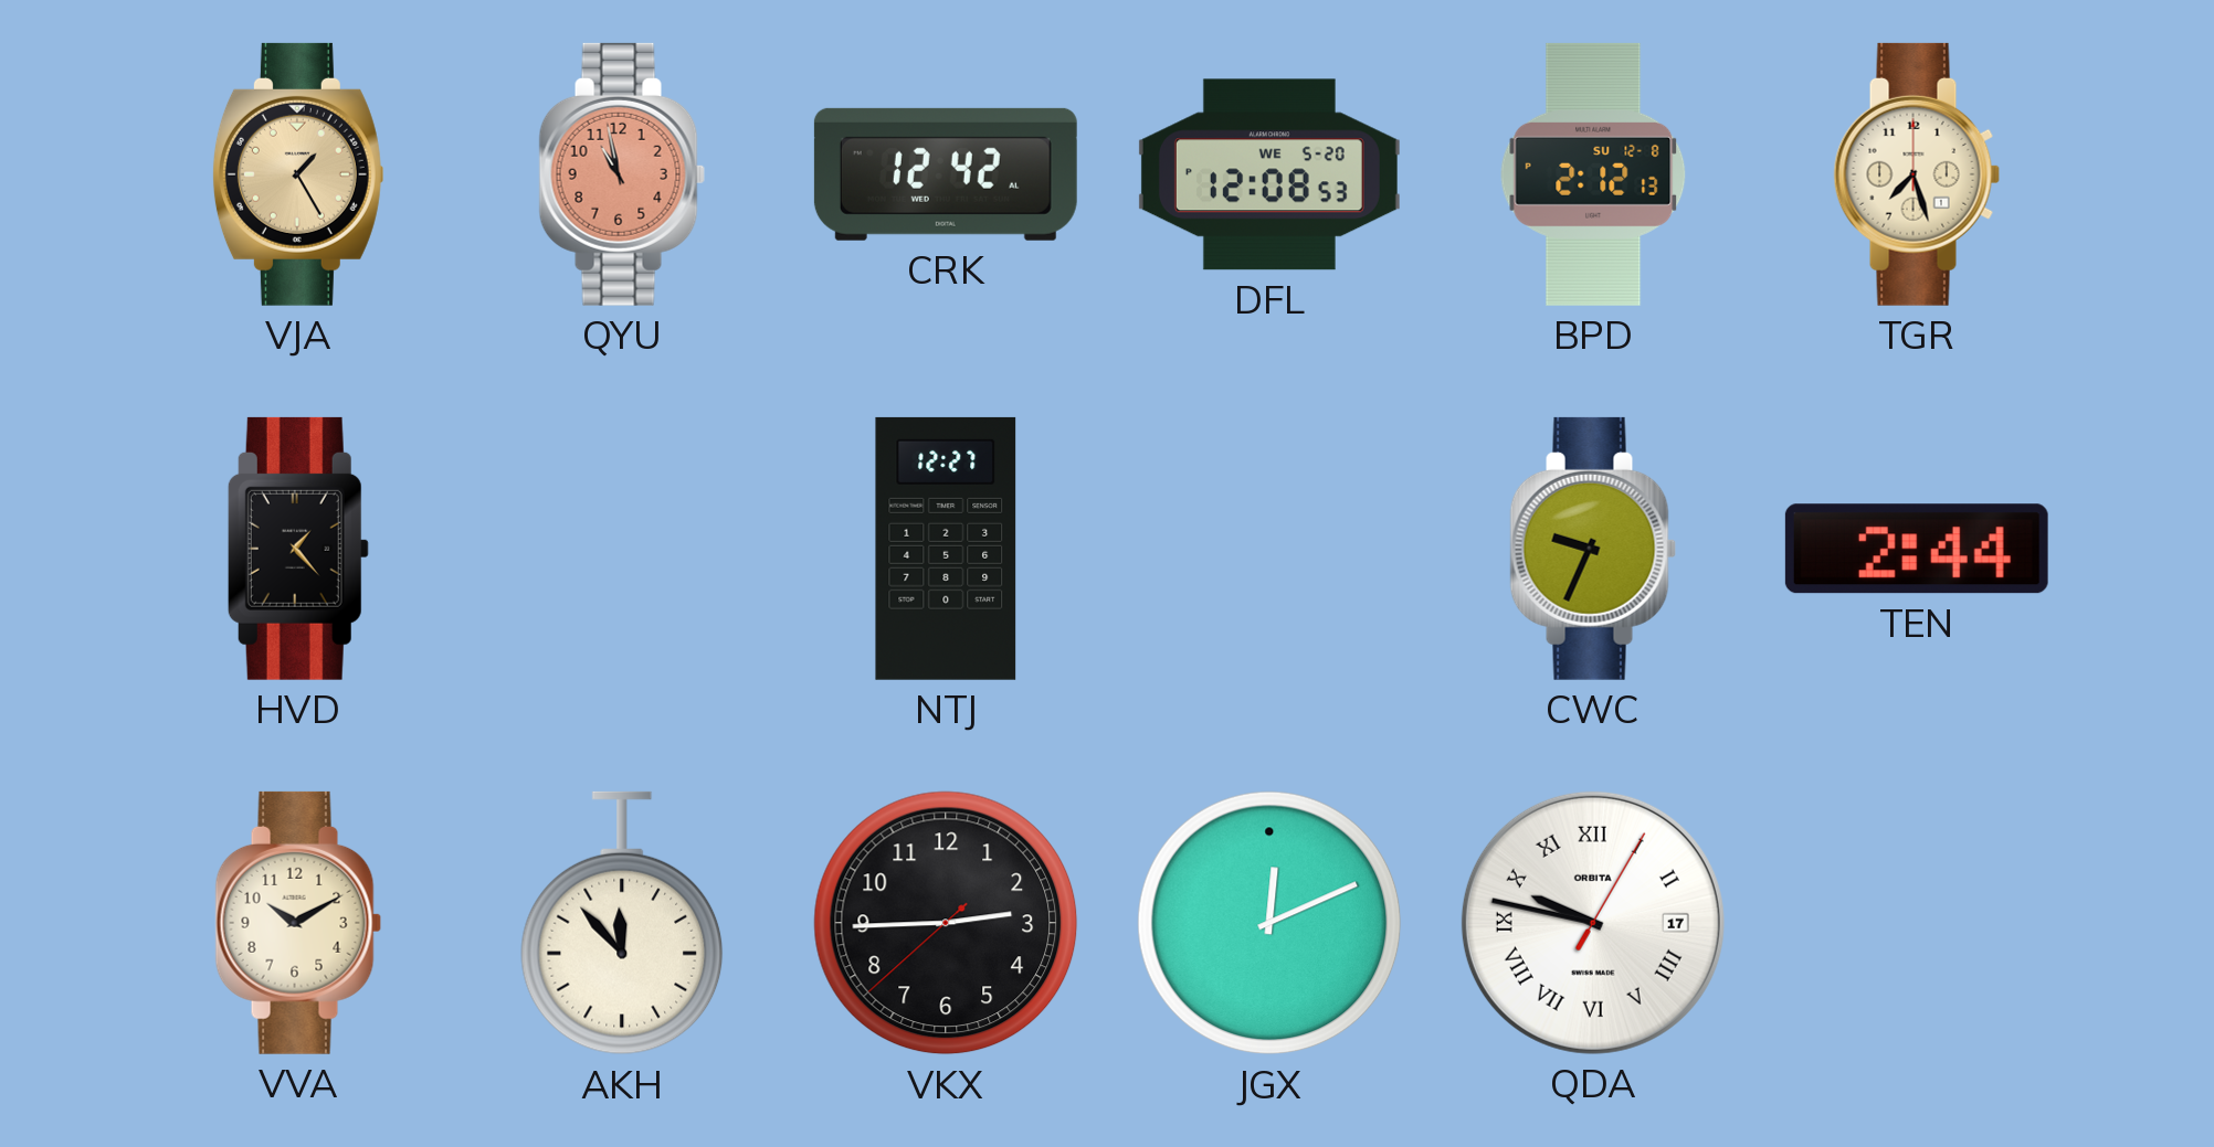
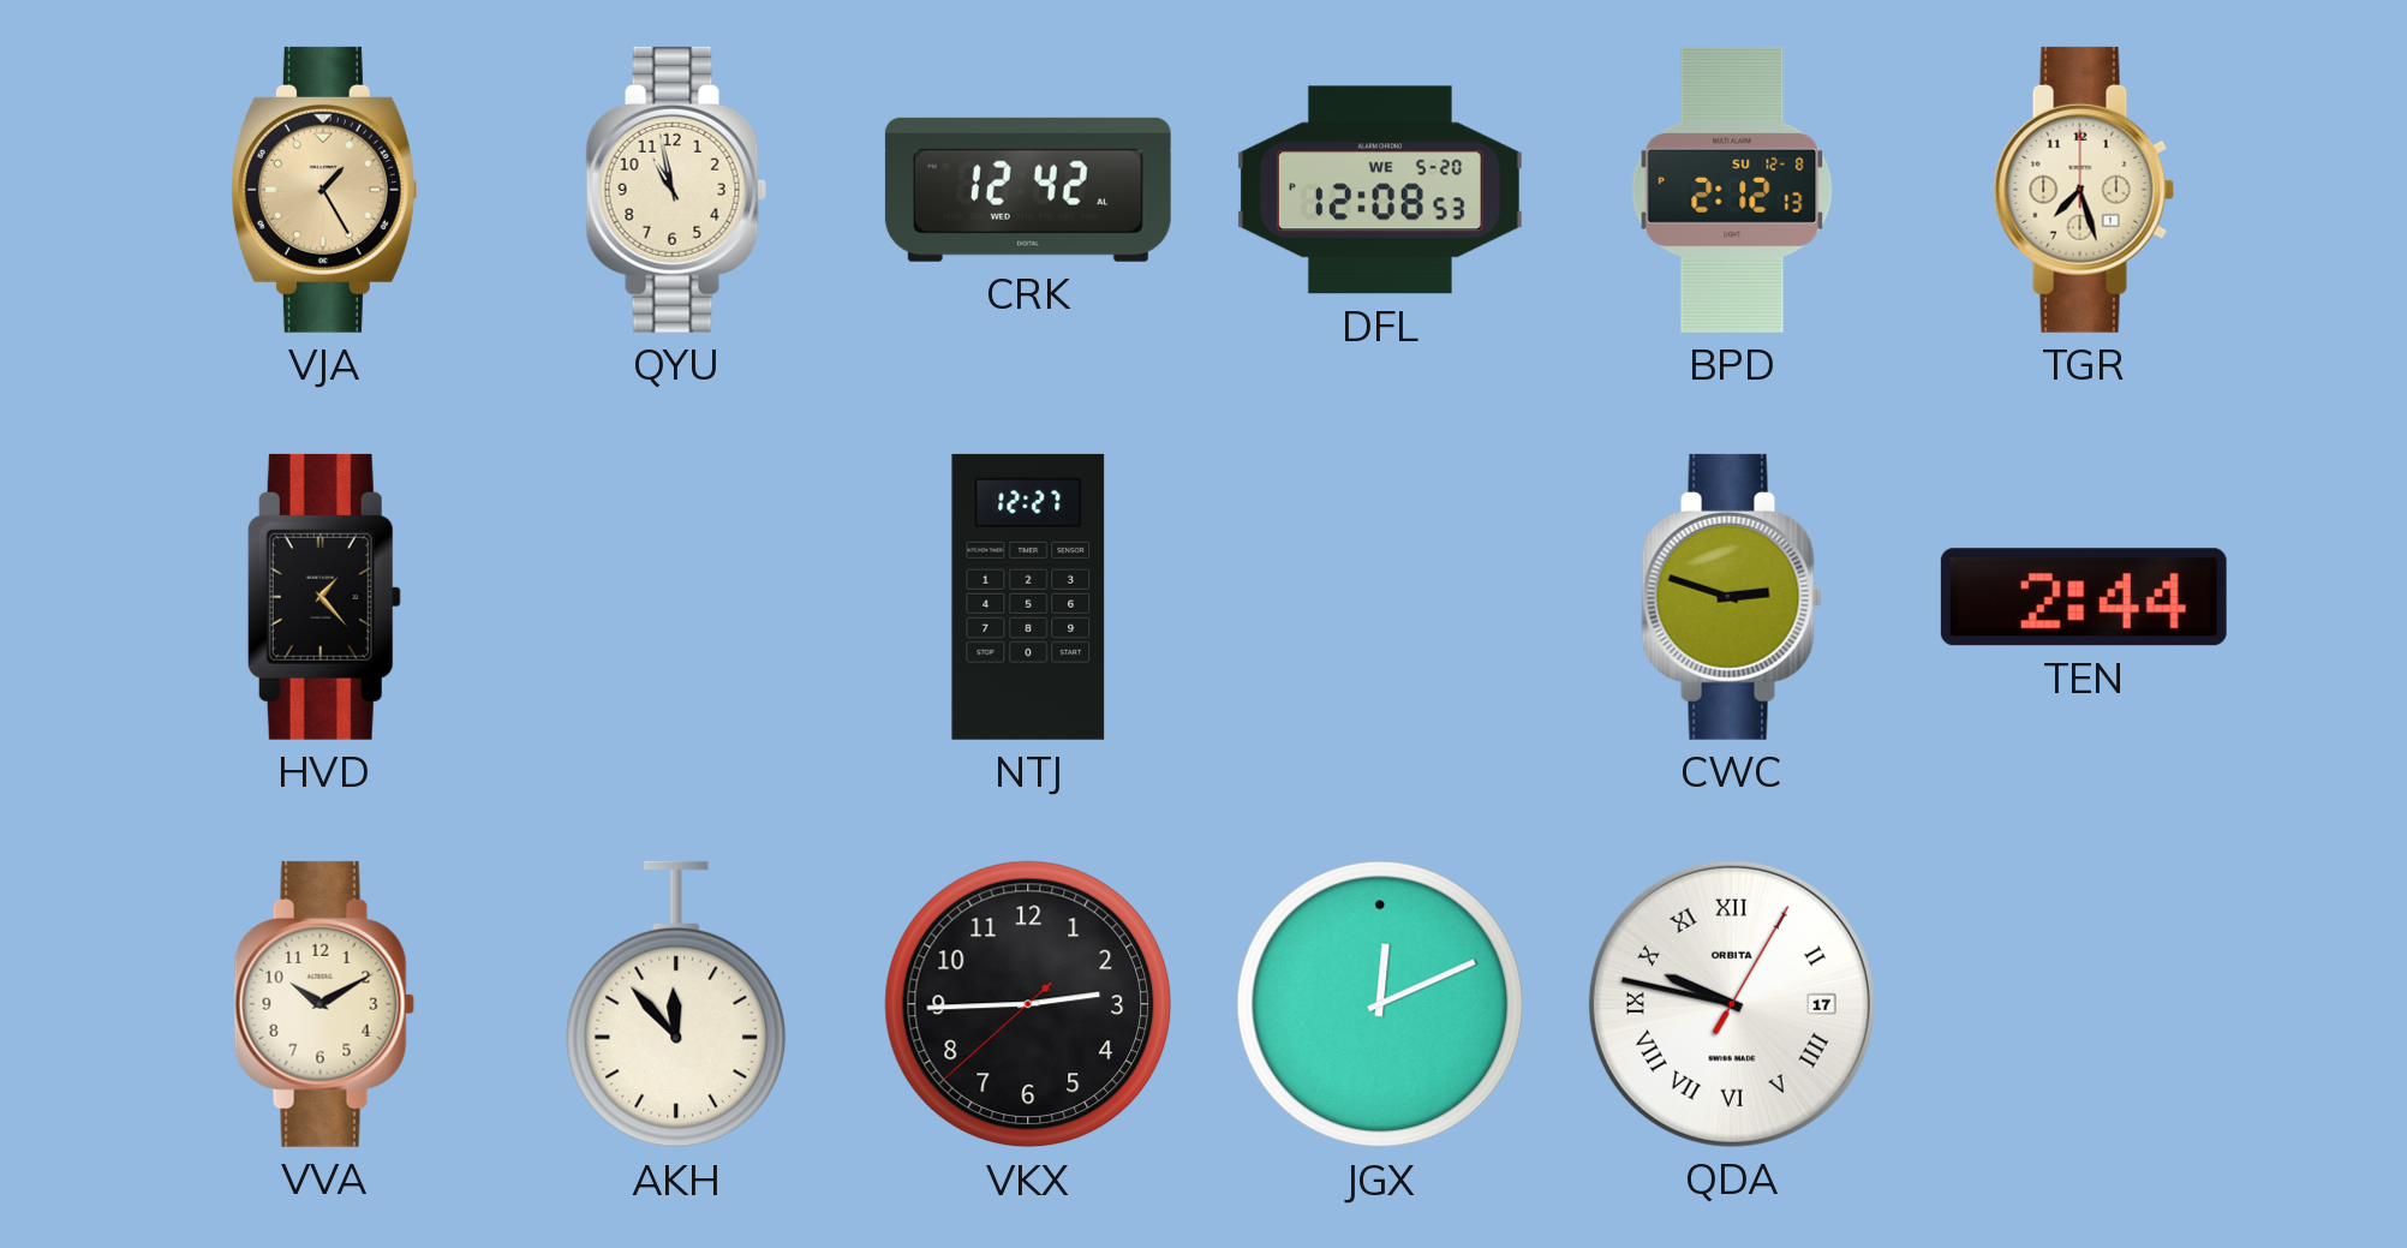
QYU dial: salmon -> cream (676, 190)
CWC: 9:34 -> 2:48 (1732, 597)
